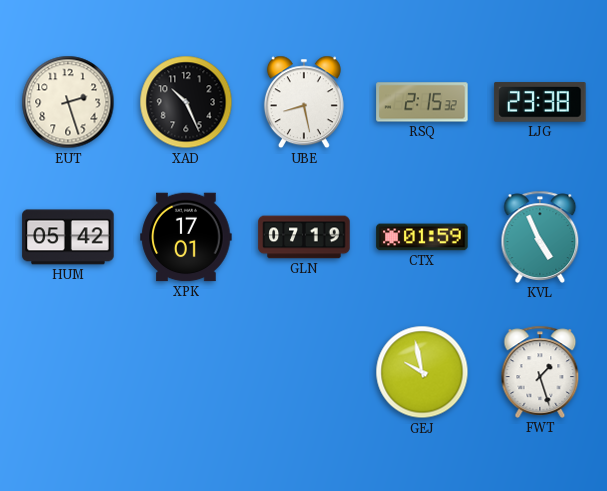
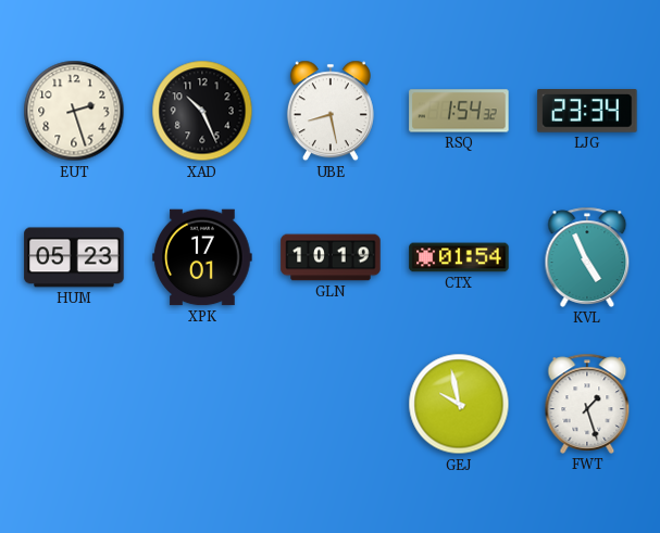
RSQ: 2:15 -> 1:54 (459, 111)
LJG: 23:38 -> 23:34 (587, 111)
HUM: 05:42 -> 05:23 (74, 257)
GLN: 07:19 -> 10:19 (331, 257)
CTX: 01:59 -> 01:54 (459, 257)
